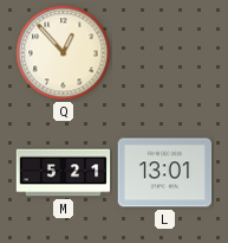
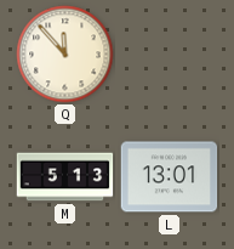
Q: 12:53 -> 11:53 (65, 55)
M: 5:21 -> 5:13 (65, 177)
